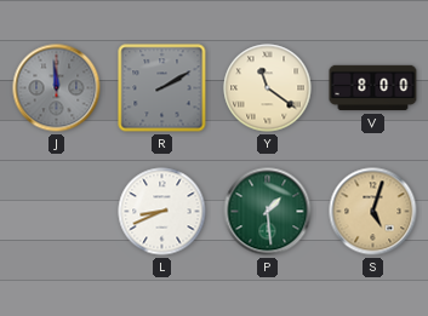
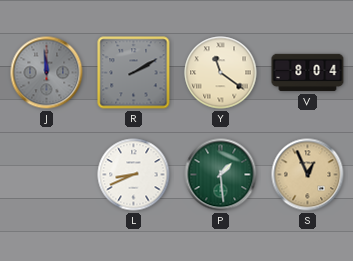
V: 8:00 -> 8:04 (308, 73)
S: 5:03 -> 12:56 (308, 175)
